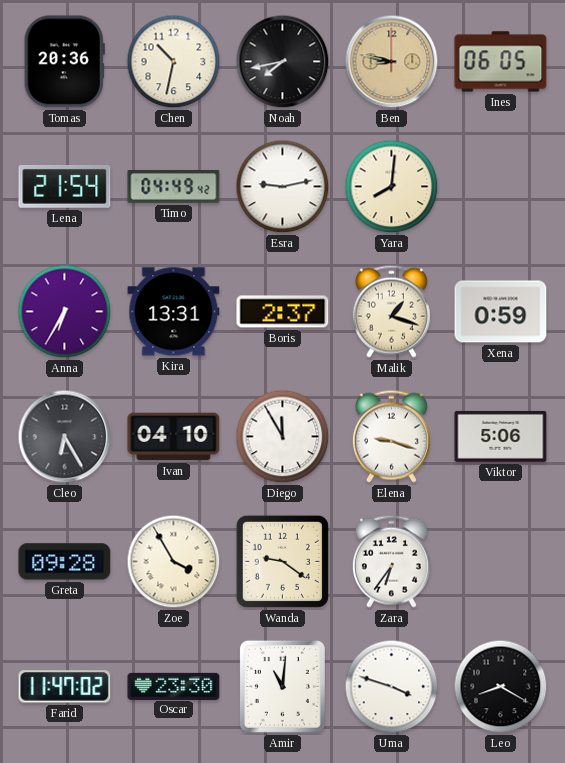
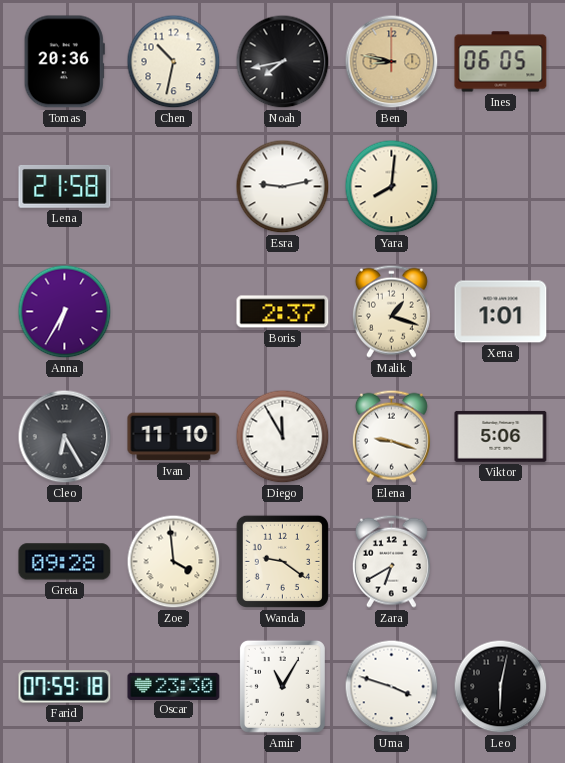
Lena: 21:54 -> 21:58 (65, 186)
Timo: 04:49 -> none (174, 186)
Kira: 13:31 -> none (174, 312)
Xena: 0:59 -> 1:01 (501, 312)
Ivan: 04:10 -> 11:10 (174, 437)
Zoe: 3:55 -> 3:59 (174, 562)
Zara: 6:36 -> 6:40 (391, 561)
Farid: 11:47 -> 07:59 (65, 687)
Amir: 11:01 -> 11:05 (282, 686)
Leo: 8:20 -> 6:02 (501, 687)
